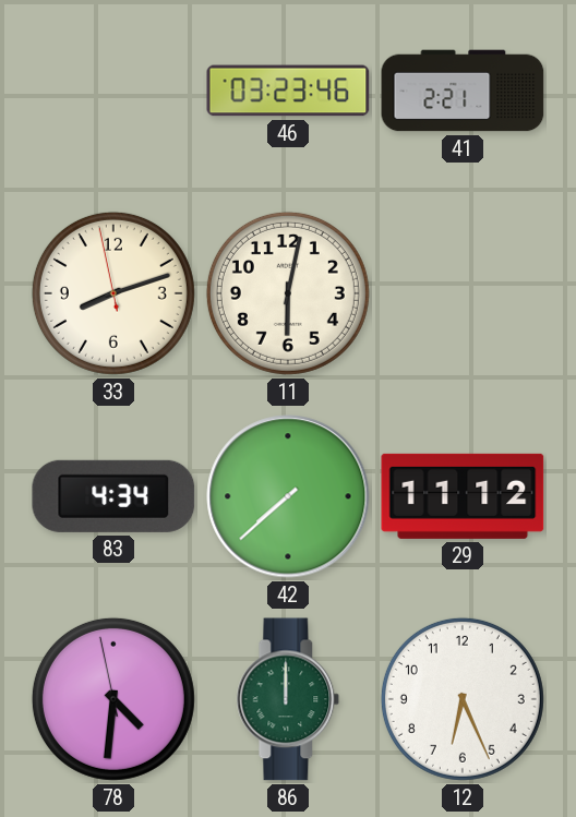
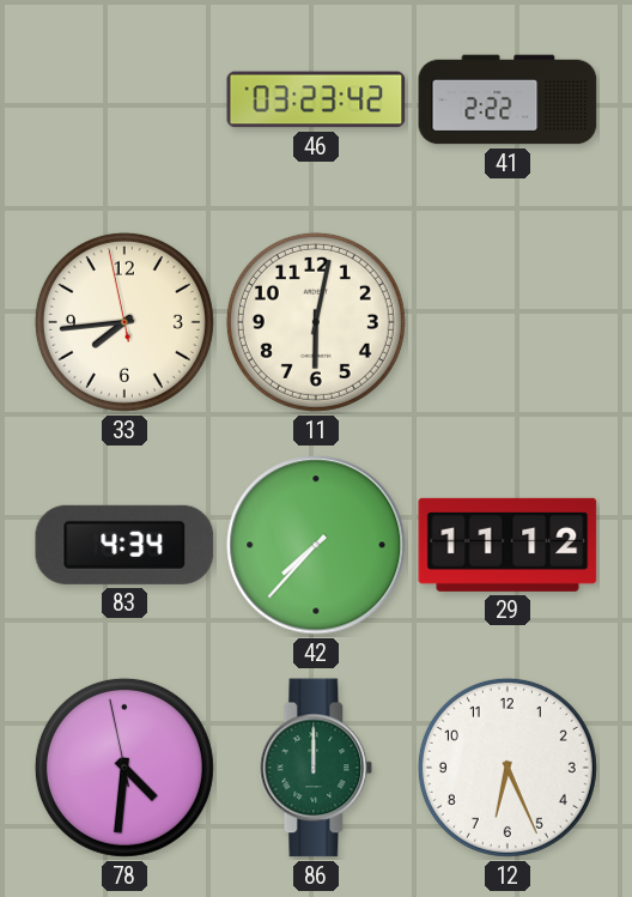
46: 03:23:46 -> 03:23:42 (316, 99)
41: 2:21 -> 2:22 (508, 99)
33: 8:11 -> 7:43 (124, 322)
42: 7:38 -> 7:37 (316, 545)
